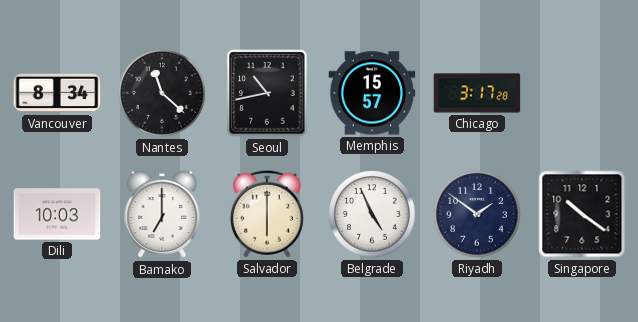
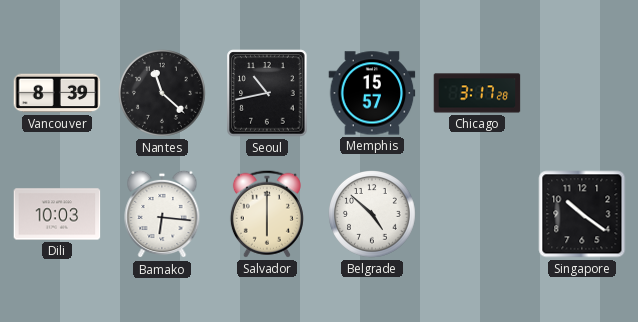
Vancouver: 8:34 -> 8:39 (57, 93)
Bamako: 7:00 -> 6:16 (162, 214)
Belgrade: 4:56 -> 4:52 (373, 215)
Riyadh: 1:51 -> none (478, 215)
